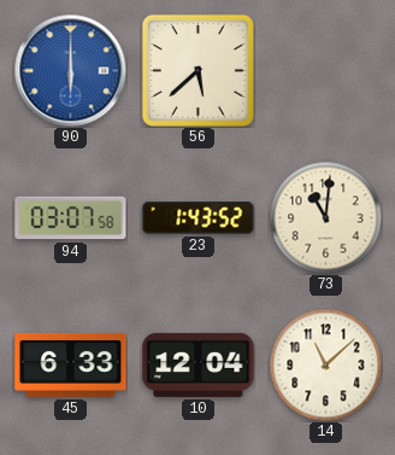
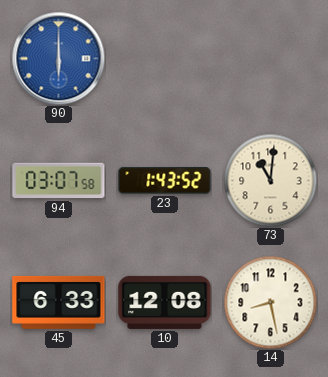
56: 5:38 -> none (197, 70)
10: 12:04 -> 12:08 (165, 302)
14: 11:08 -> 8:28 (270, 302)
